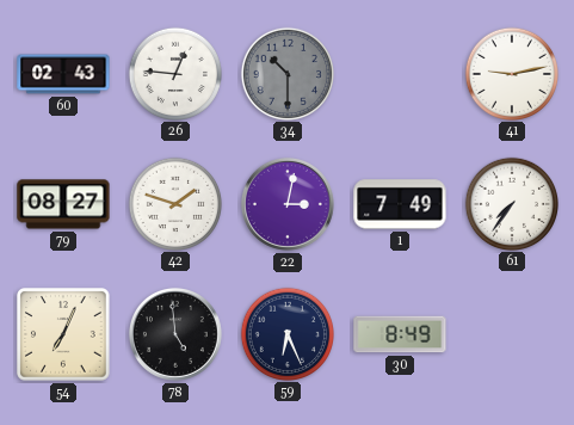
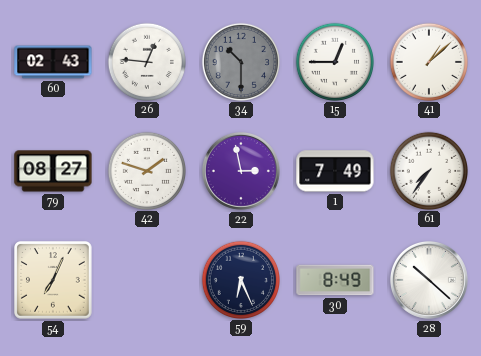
15: none -> 12:45 (334, 61)
41: 9:13 -> 1:08 (428, 61)
22: 3:02 -> 2:58 (241, 171)
78: 4:59 -> none (175, 334)
28: none -> 10:22 (429, 280)
